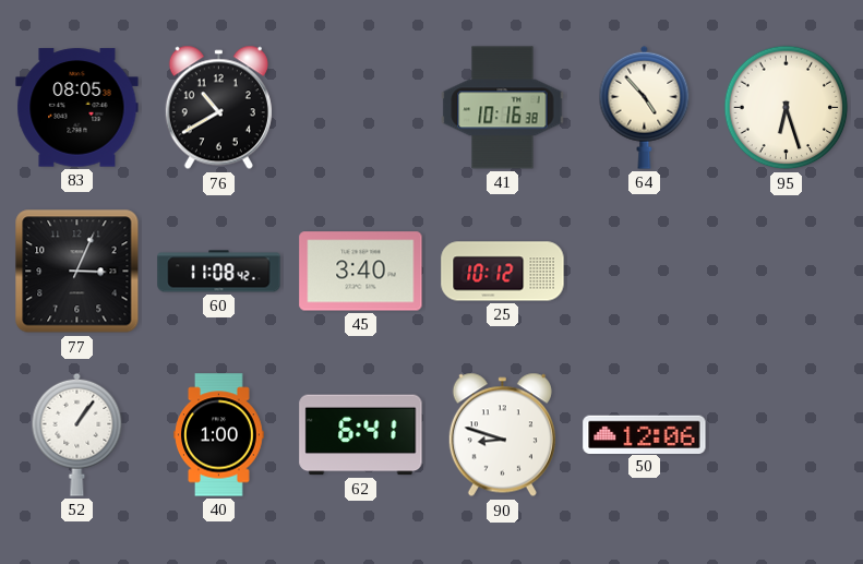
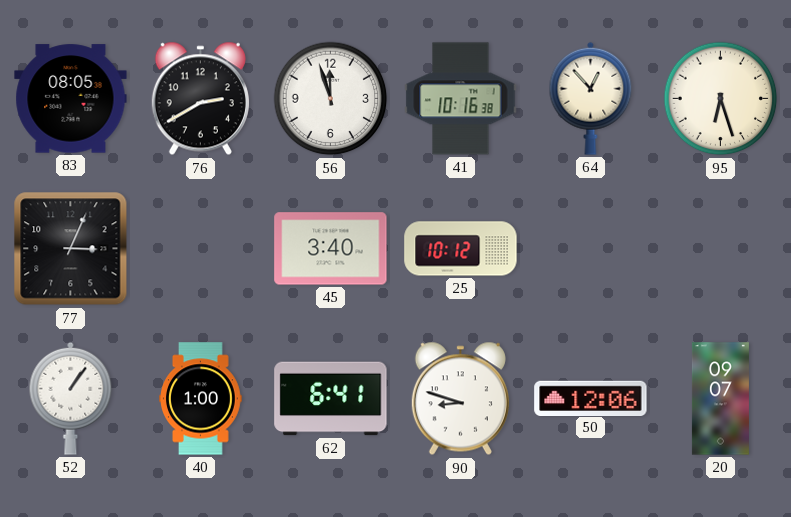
76: 10:40 -> 2:40 (200, 99)
56: none -> 11:57 (331, 99)
64: 4:53 -> 12:53 (591, 98)
60: 11:08 -> none (219, 272)
20: none -> 09:07 (720, 399)
